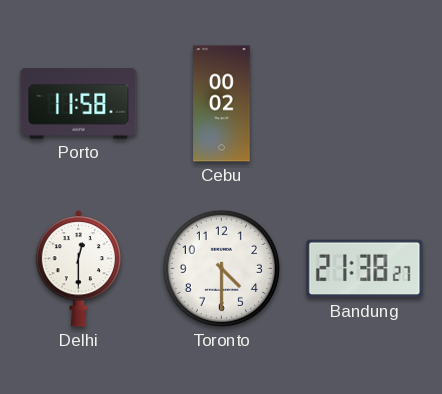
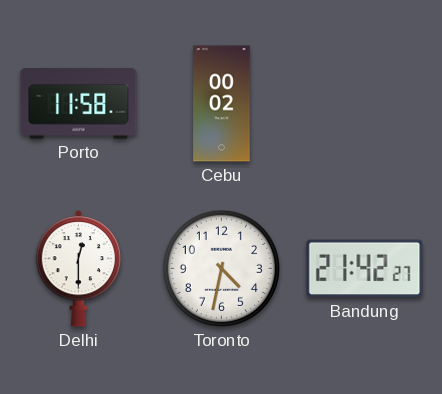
Toronto: 4:30 -> 4:32 (221, 268)
Bandung: 21:38 -> 21:42 (365, 269)
